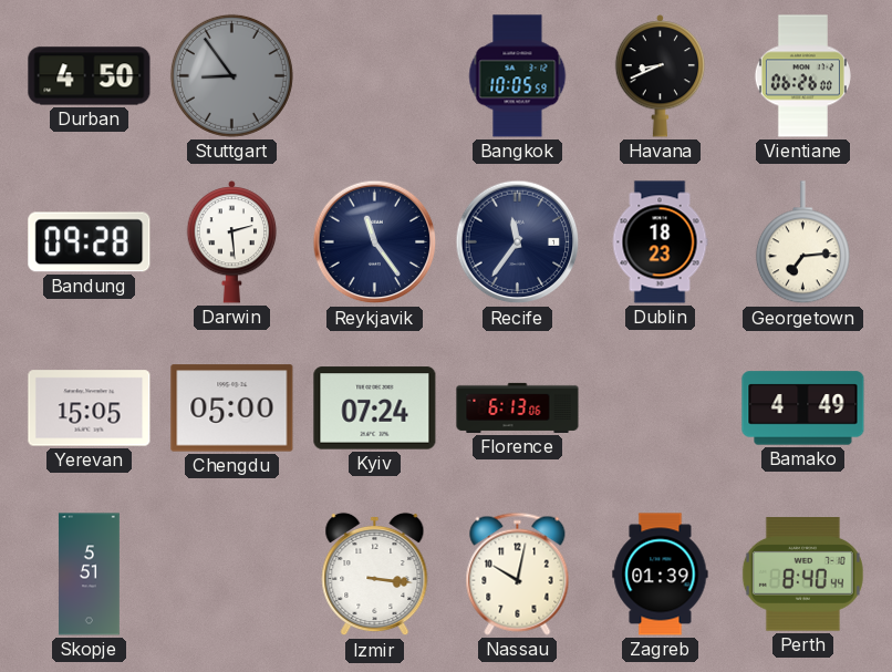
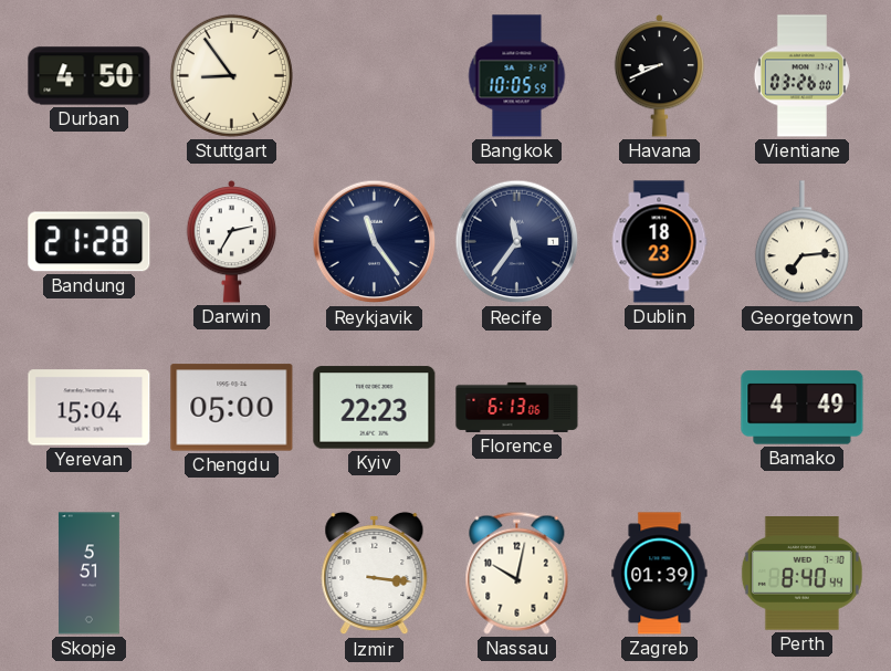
Stuttgart dial: grey -> cream (231, 75)
Vientiane: 06:26 -> 03:26 (801, 76)
Bandung: 09:28 -> 21:28 (90, 242)
Darwin: 2:29 -> 2:35 (232, 242)
Yerevan: 15:05 -> 15:04 (90, 408)
Kyiv: 07:24 -> 22:23 (375, 408)
